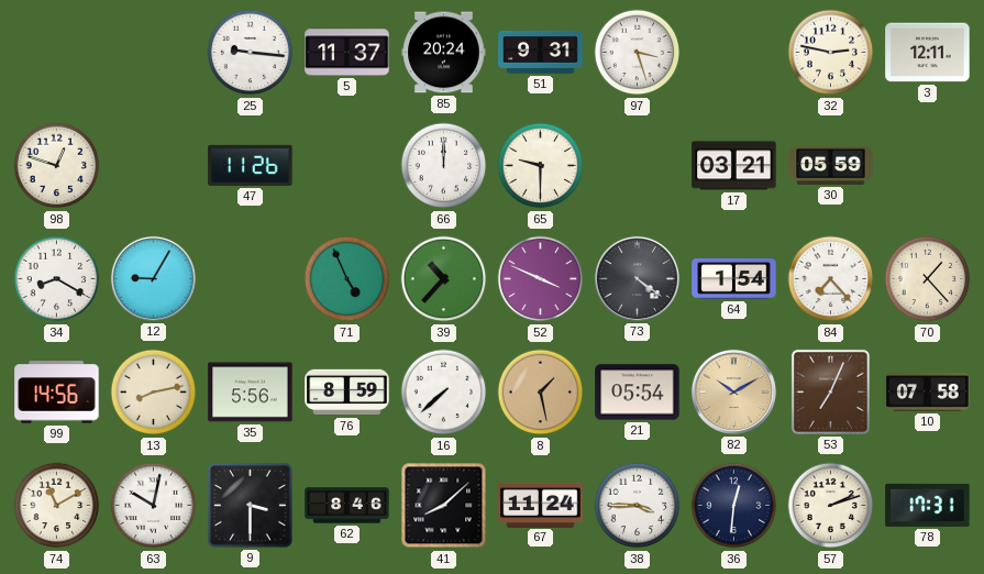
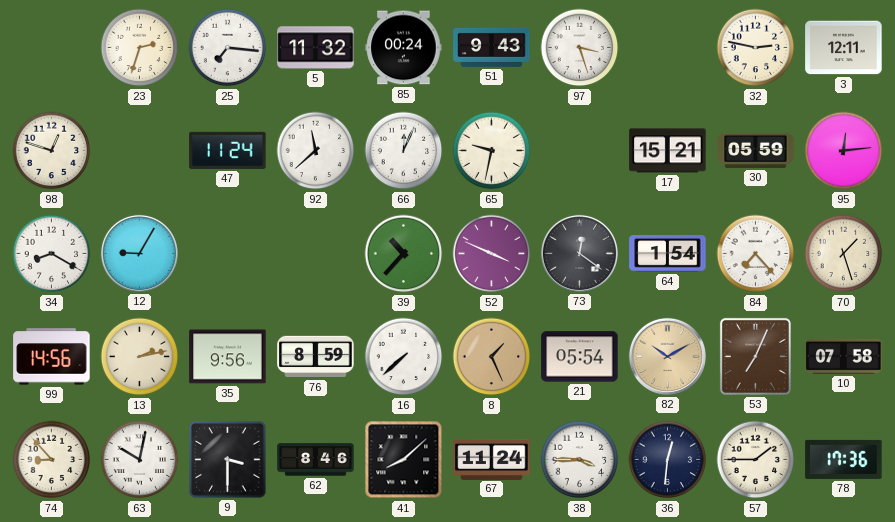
23: none -> 2:33 (140, 48)
25: 9:16 -> 7:16 (228, 48)
5: 11:37 -> 11:32 (316, 48)
85: 20:24 -> 00:24 (404, 48)
51: 9:31 -> 9:43 (492, 47)
47: 11:26 -> 11:24 (228, 150)
92: none -> 11:38 (316, 151)
66: 12:00 -> 12:04 (404, 151)
65: 9:30 -> 9:32 (492, 151)
17: 03:21 -> 15:21 (668, 151)
95: none -> 12:14 (844, 151)
71: 4:56 -> none (347, 279)
73: 4:21 -> 12:21 (579, 253)
70: 1:23 -> 1:27 (844, 254)
13: 8:13 -> 2:13 (140, 357)
35: 5:56 -> 9:56 (228, 357)
8: 1:28 -> 1:26 (492, 357)
74: 11:10 -> 8:53 (52, 460)
57: 2:12 -> 1:45 (756, 460)
78: 17:31 -> 17:36 (844, 459)
